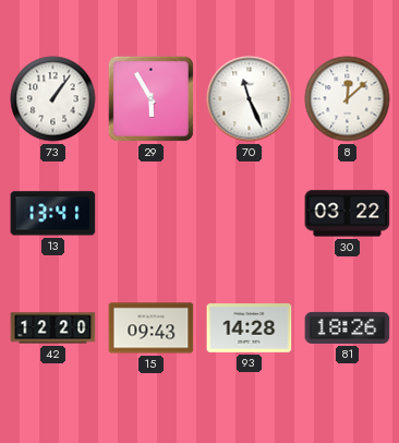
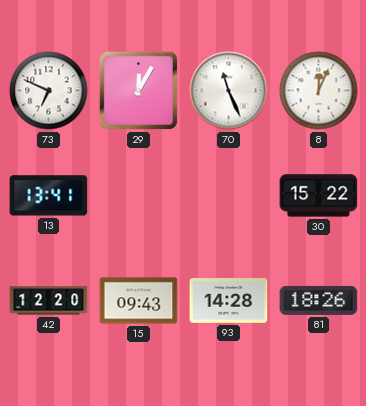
73: 1:06 -> 6:49 (49, 91)
29: 5:55 -> 12:05 (138, 90)
8: 12:08 -> 12:04 (319, 91)
30: 03:22 -> 15:22 (319, 196)
